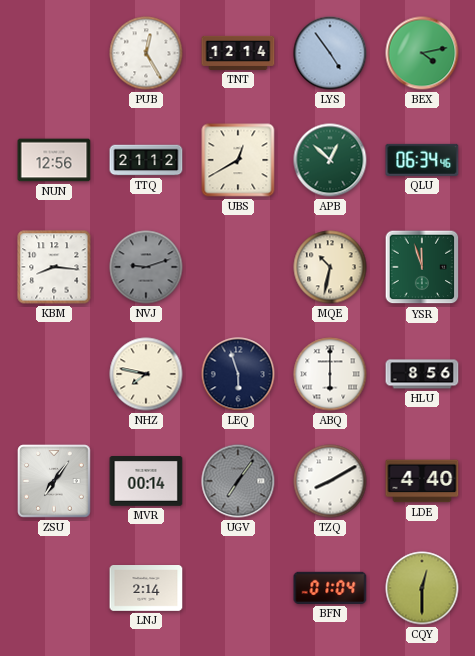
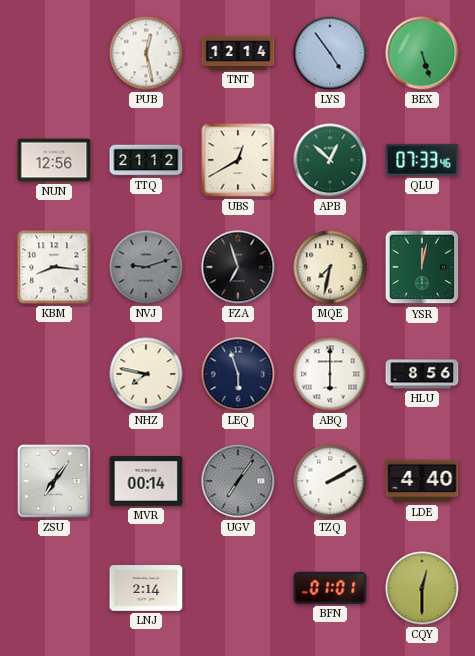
PUB: 12:25 -> 12:28 (146, 53)
BEX: 4:13 -> 5:27 (422, 53)
QLU: 06:34 -> 07:33 (422, 160)
FZA: none -> 6:57 (238, 267)
MQE: 10:32 -> 7:32 (330, 267)
YSR: 11:57 -> 12:02 (422, 267)
TZQ: 8:10 -> 2:10 (330, 481)
BFN: 01:04 -> 01:01 (330, 588)
